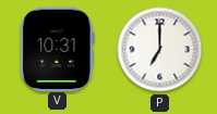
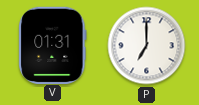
V: 10:31 -> 01:31 (53, 45)
